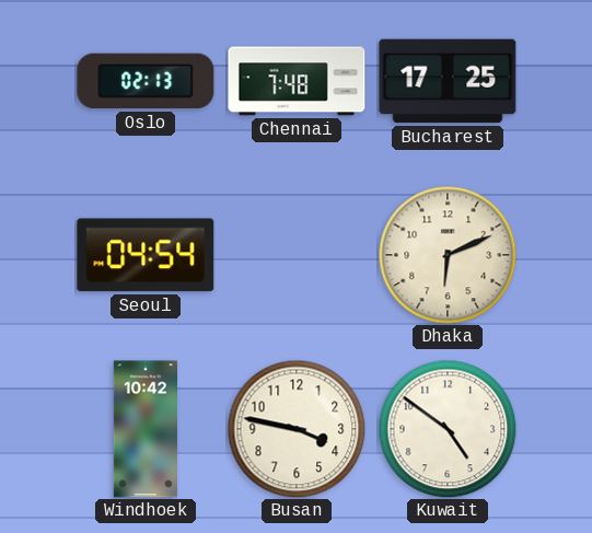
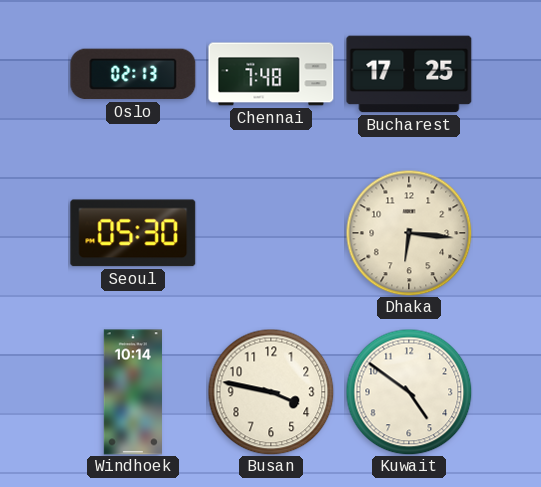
Seoul: 04:54 -> 05:30 (133, 233)
Dhaka: 6:11 -> 6:16 (409, 233)
Windhoek: 10:42 -> 10:14 (132, 392)
